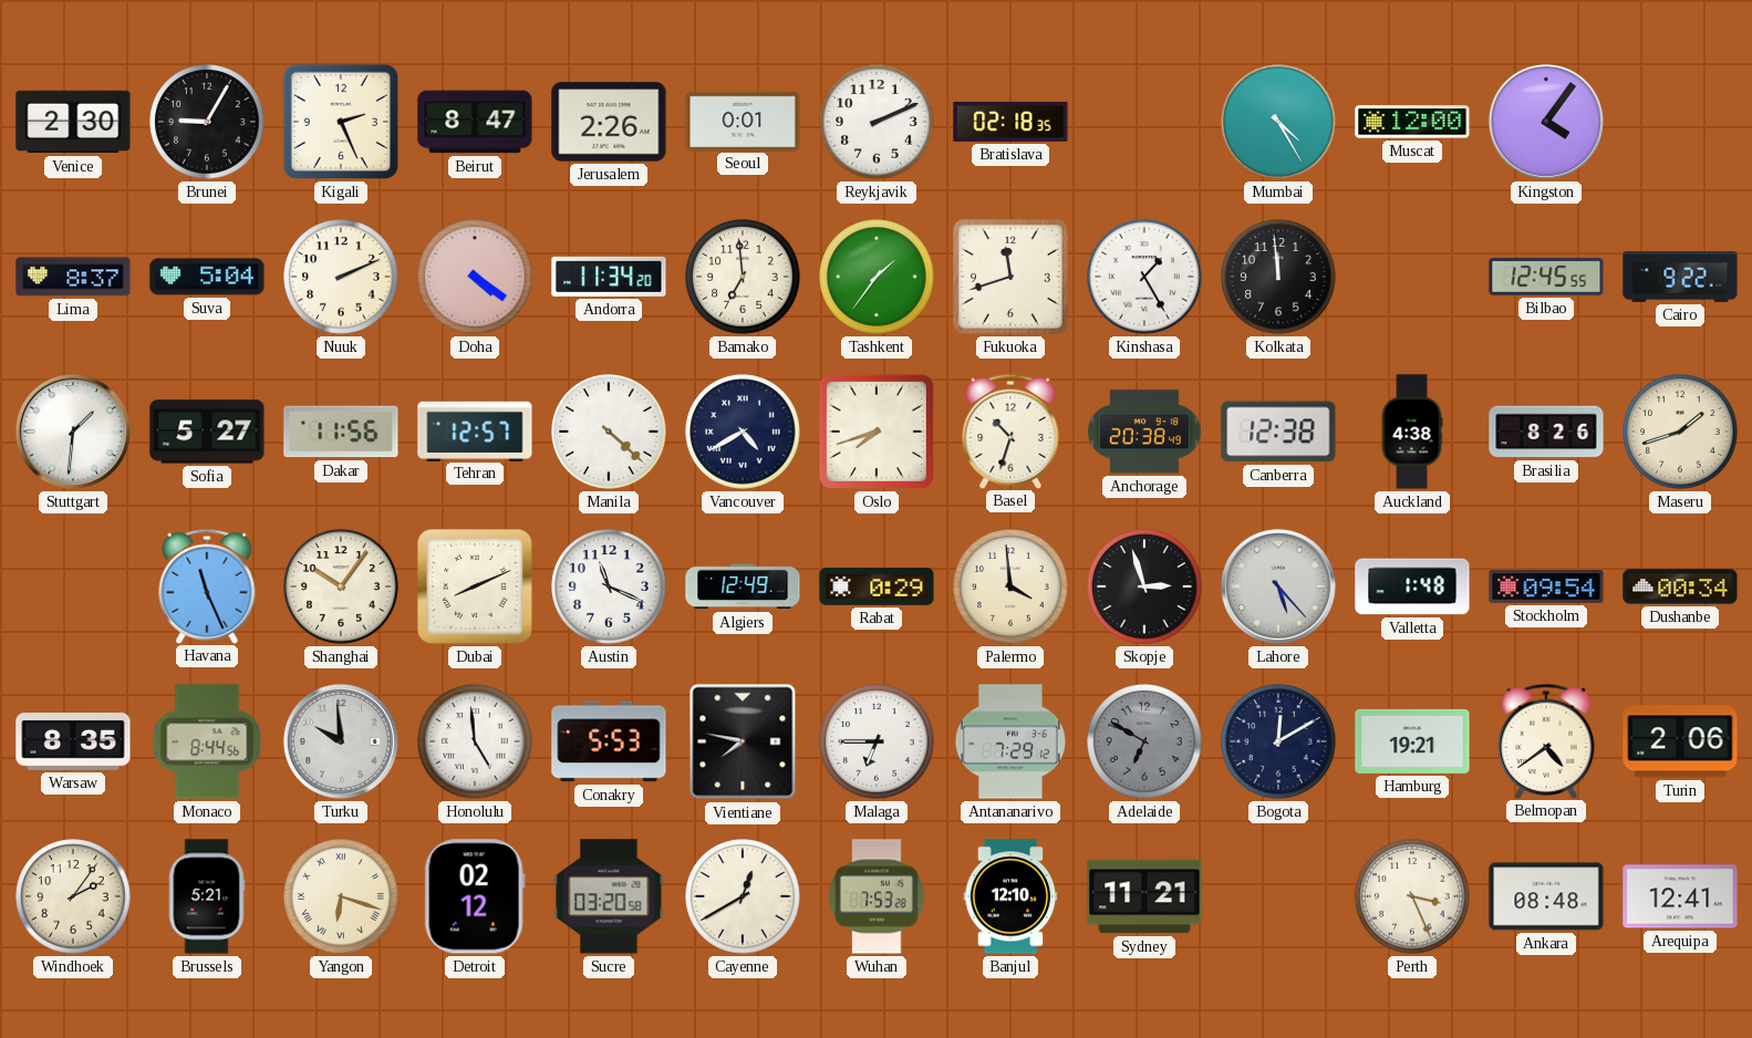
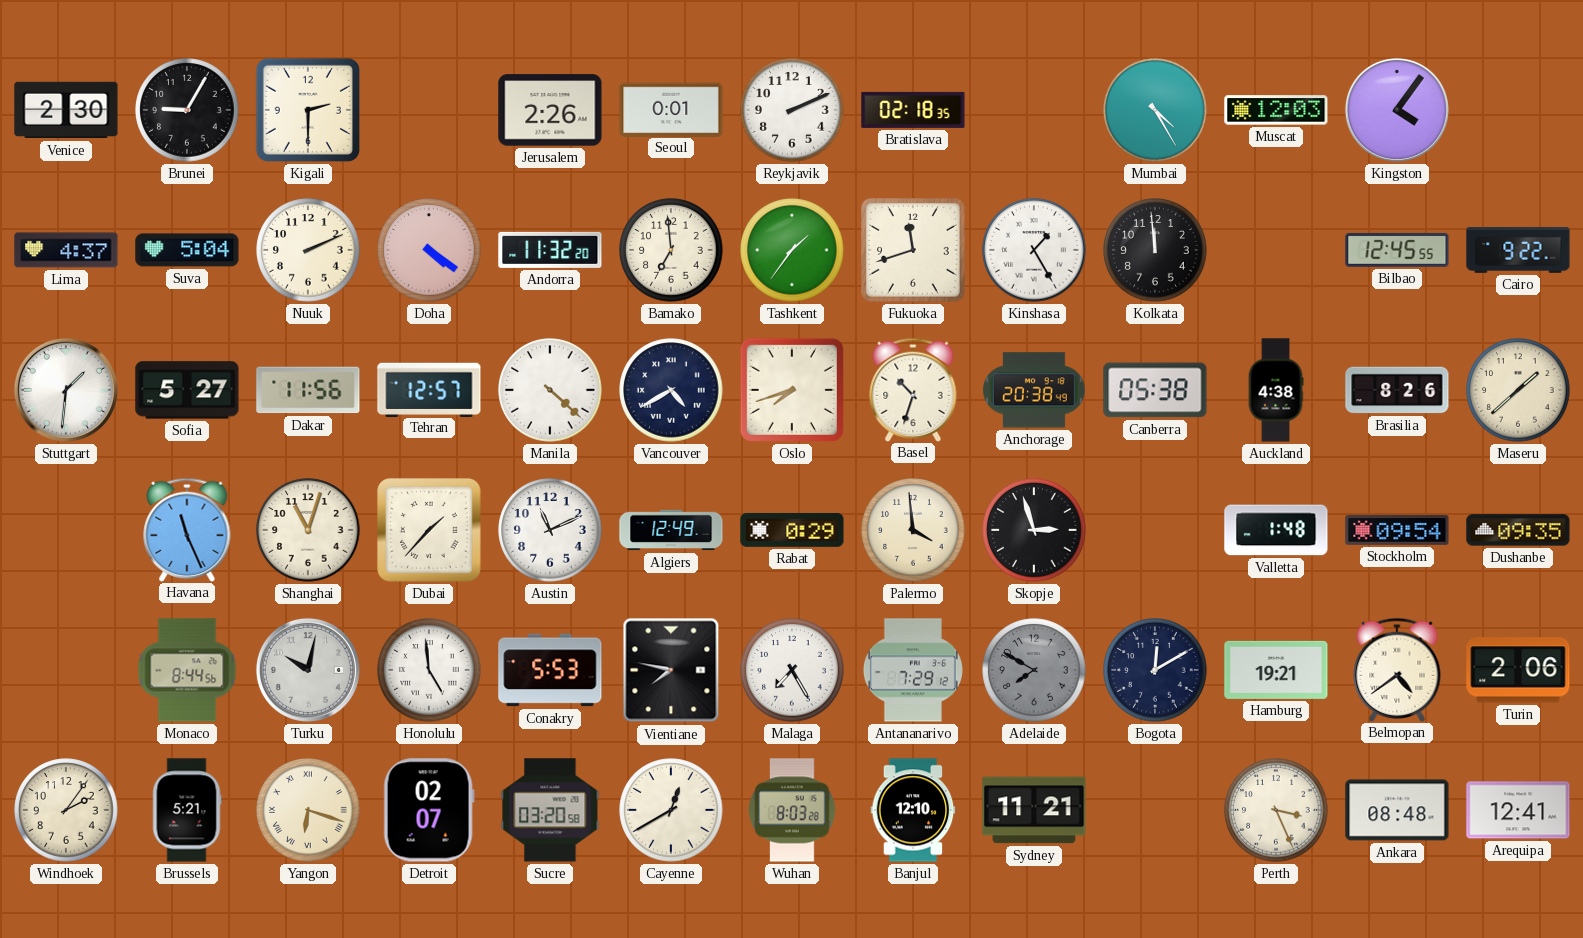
Kigali: 2:26 -> 2:30 (308, 110)
Beirut: 8:47 -> none (475, 122)
Muscat: 12:00 -> 12:03 (1276, 110)
Lima: 8:37 -> 4:37 (66, 250)
Andorra: 11:34 -> 11:32 (550, 250)
Canberra: 12:38 -> 05:38 (1155, 390)
Maseru: 1:42 -> 1:38 (1518, 390)
Shanghai: 10:06 -> 11:03 (308, 530)
Dubai: 8:11 -> 1:37 (429, 530)
Austin: 11:19 -> 11:11 (550, 530)
Lahore: 5:23 -> none (1278, 587)
Dushanbe: 00:34 -> 09:35 (1518, 530)
Warsaw: 8:35 -> none (73, 741)
Turku: 9:59 -> 10:02 (308, 670)
Malaga: 6:45 -> 7:25 (792, 670)
Adelaide: 6:50 -> 7:50 (1034, 670)
Detroit: 02:12 -> 02:07 (429, 810)
Wuhan: 7:53 -> 8:03 (792, 810)
